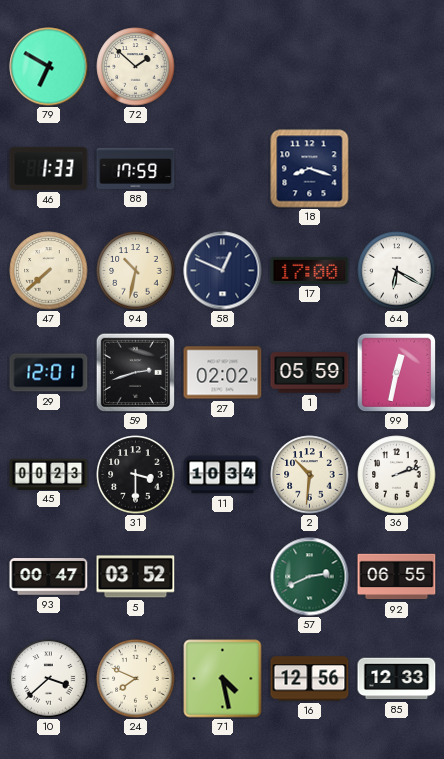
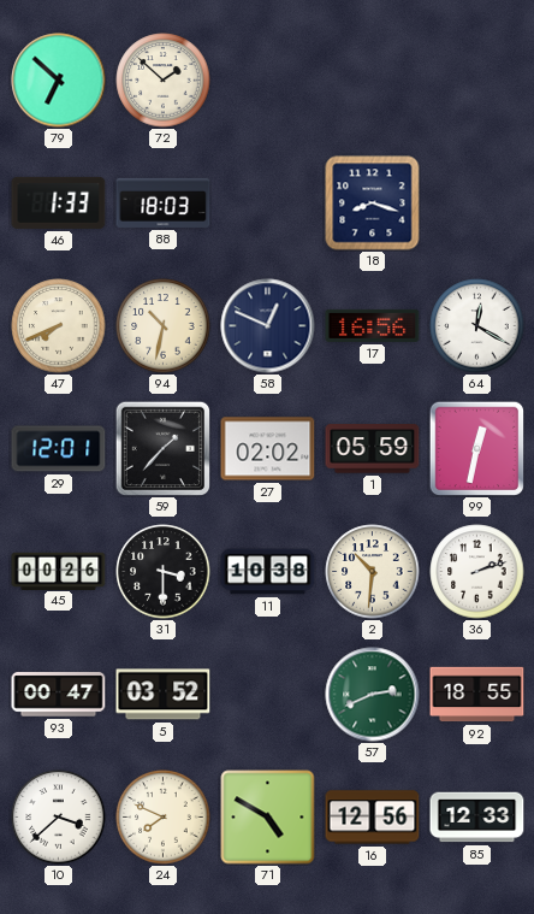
79: 6:50 -> 6:52 (59, 81)
88: 17:59 -> 18:03 (164, 202)
47: 7:38 -> 7:41 (59, 326)
17: 17:00 -> 16:56 (373, 325)
64: 6:20 -> 12:20 (477, 326)
59: 2:42 -> 1:37 (162, 448)
45: 00:23 -> 00:26 (59, 571)
11: 10:34 -> 10:38 (268, 572)
92: 06:55 -> 18:55 (477, 695)
71: 4:28 -> 4:50 (268, 818)
